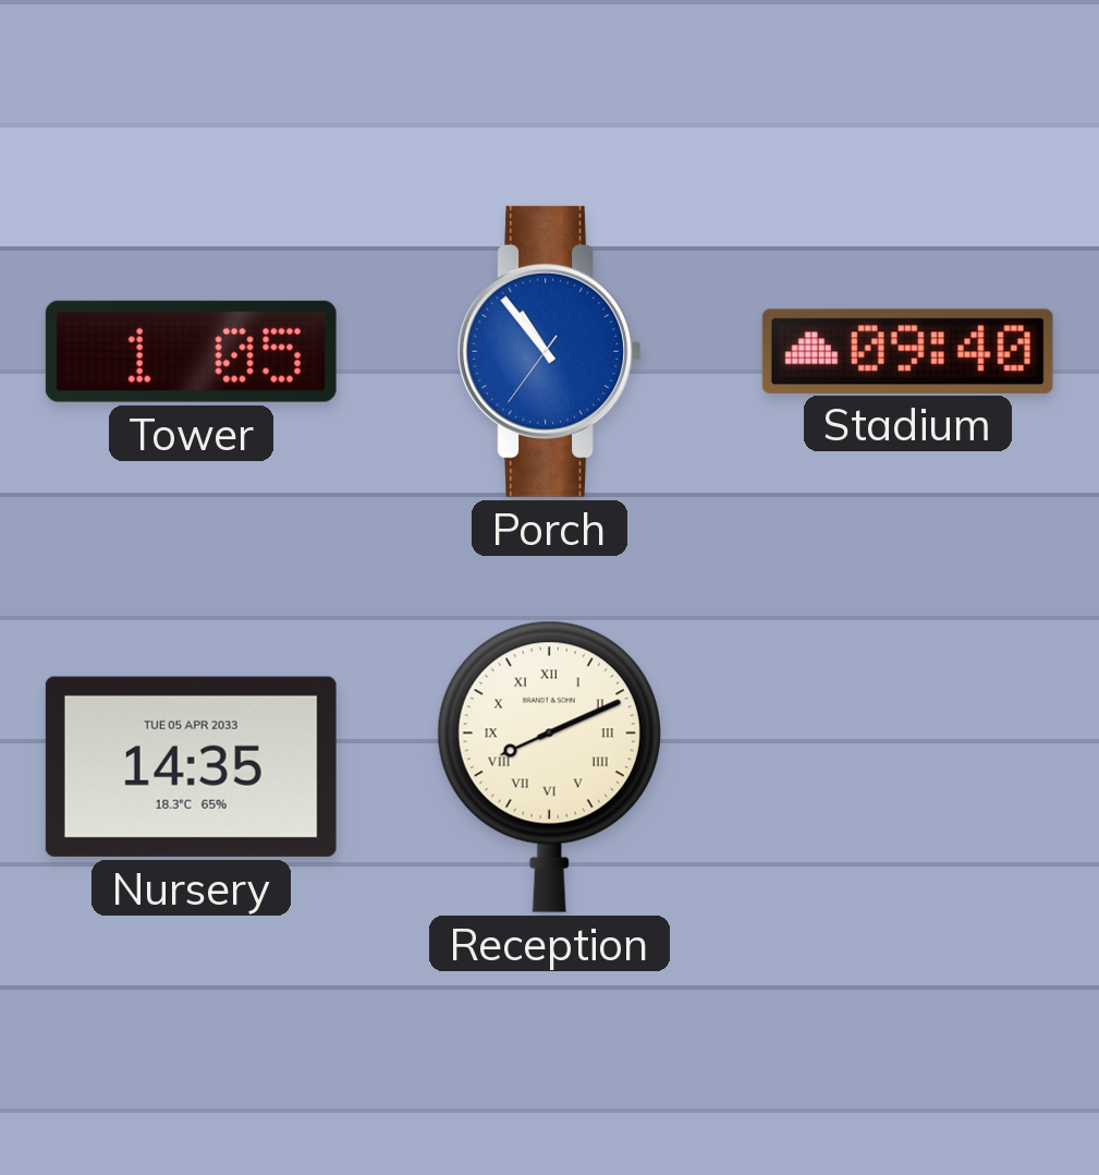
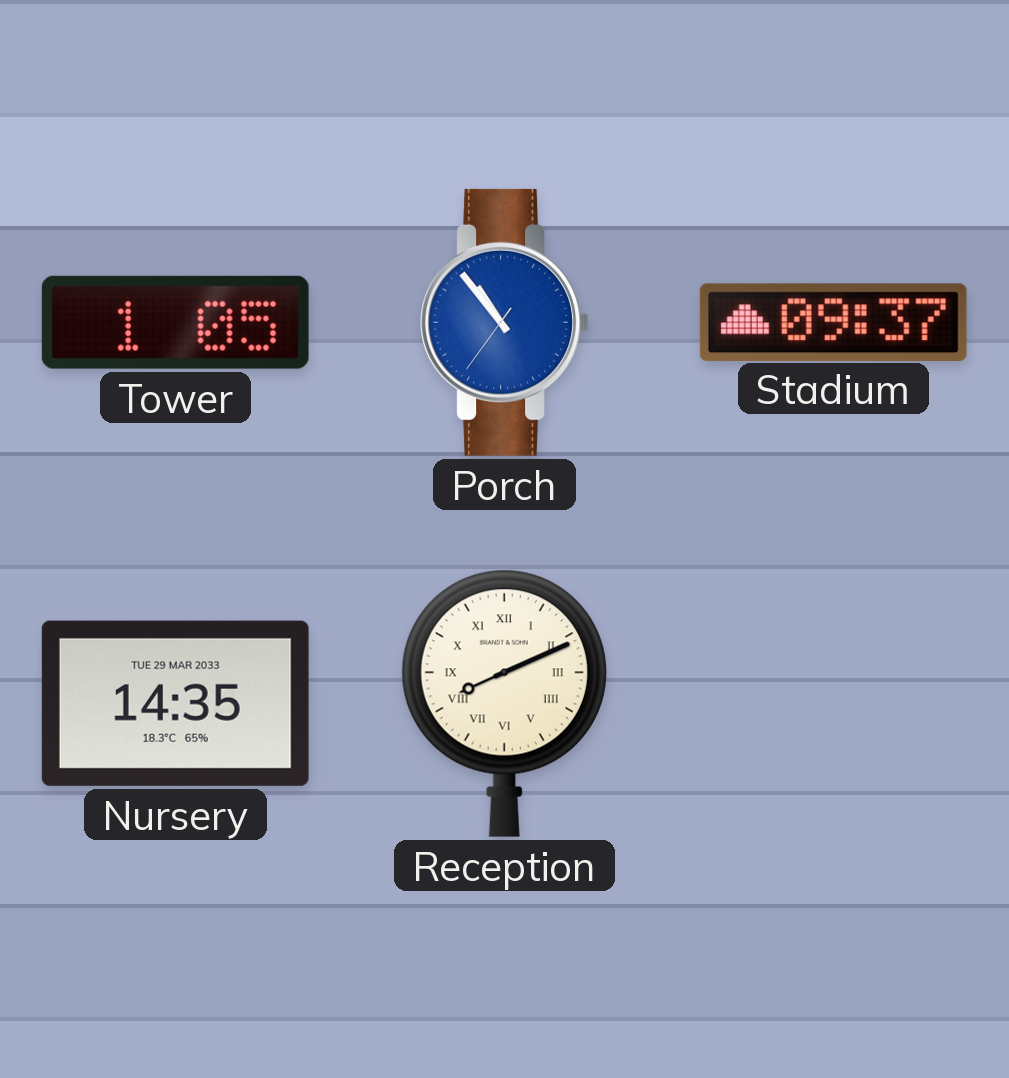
Stadium: 09:40 -> 09:37 (833, 322)
Nursery date: TUE 05 APR 2033 -> TUE 29 MAR 2033 (175, 703)
